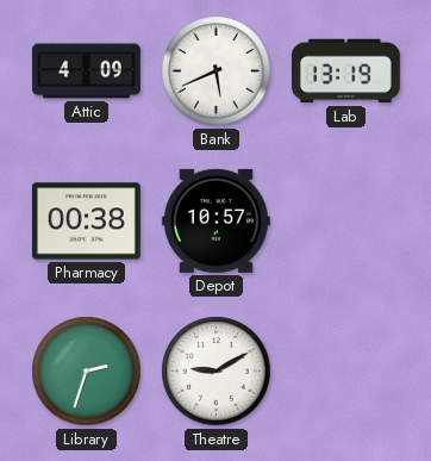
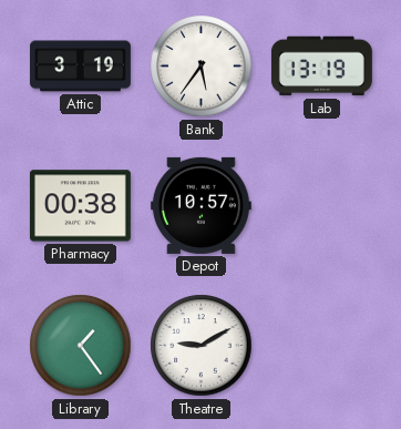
Attic: 4:09 -> 3:19 (80, 67)
Bank: 5:41 -> 5:36 (202, 67)
Library: 2:33 -> 1:24 (81, 346)
